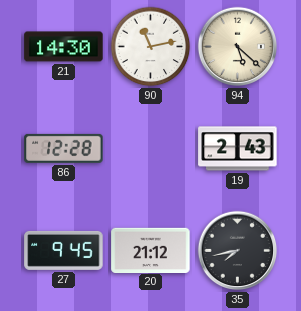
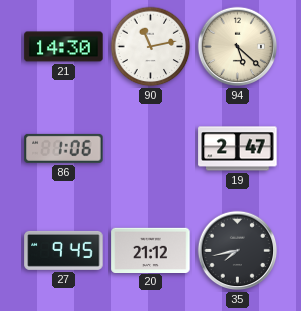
86: 12:28 -> 1:06 (64, 148)
19: 2:43 -> 2:47 (238, 149)
